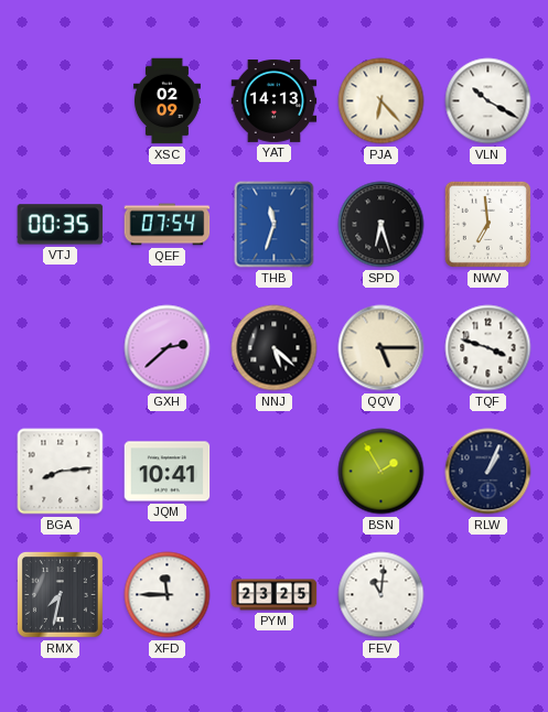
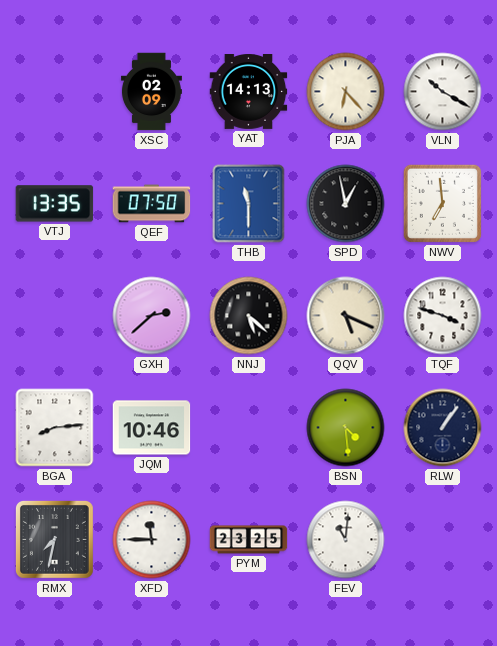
VTJ: 00:35 -> 13:35 (55, 204)
QEF: 07:54 -> 07:50 (152, 204)
THB: 11:33 -> 11:30 (249, 204)
SPD: 6:27 -> 12:58 (346, 204)
QQV: 5:15 -> 5:19 (346, 316)
JQM: 10:41 -> 10:46 (152, 428)
BSN: 1:55 -> 4:29 (346, 428)
RLW: 1:04 -> 1:06 (443, 428)
